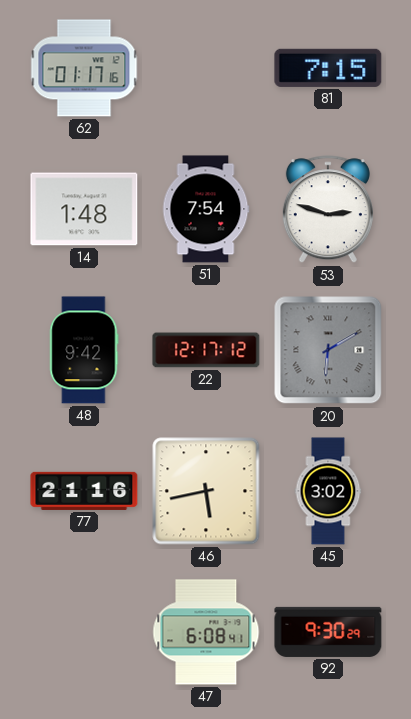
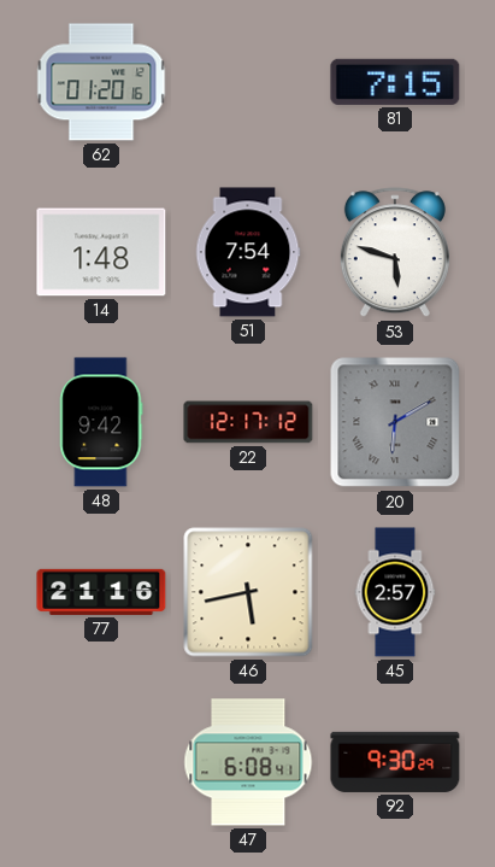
62: 01:17 -> 01:20 (101, 82)
53: 2:48 -> 5:48 (395, 253)
45: 3:02 -> 2:57 (395, 592)
